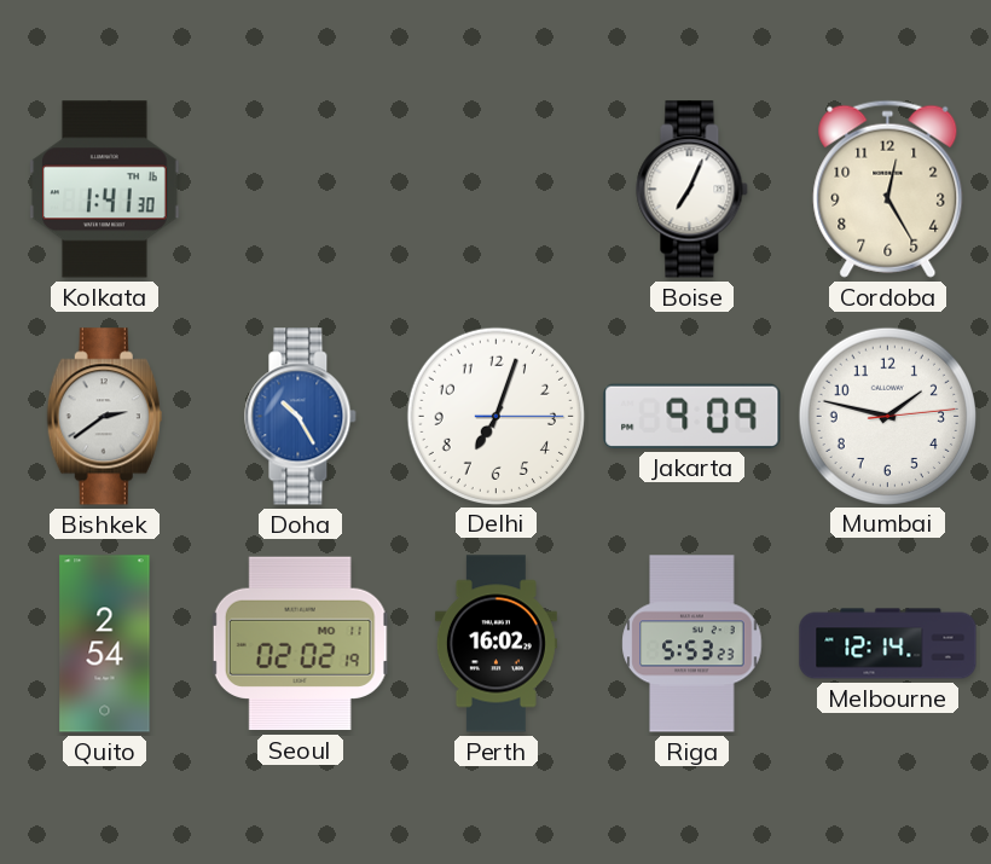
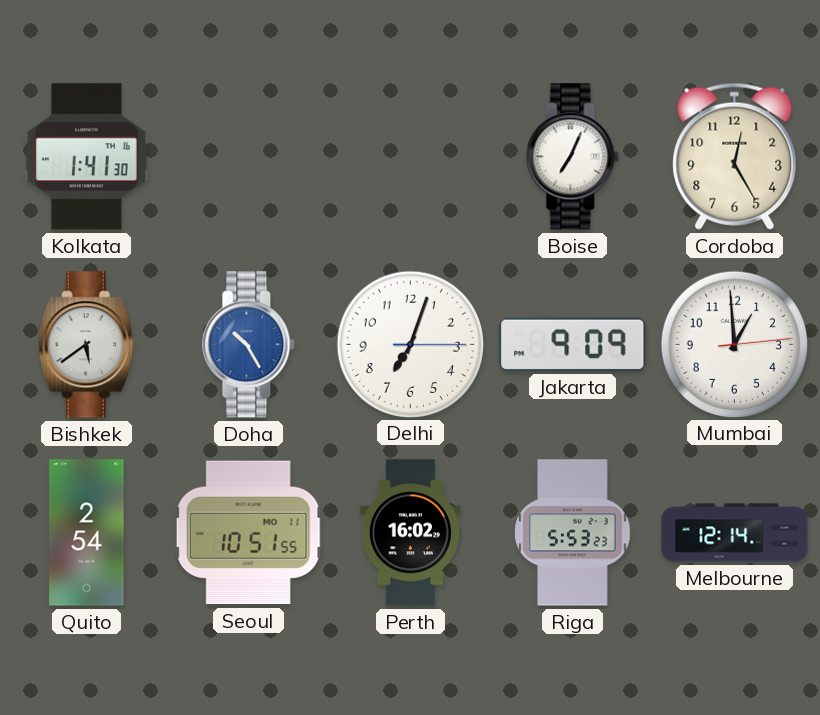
Bishkek: 2:39 -> 5:39 (86, 345)
Mumbai: 1:47 -> 12:59 (734, 344)
Seoul: 02:02 -> 10:51 (248, 533)
